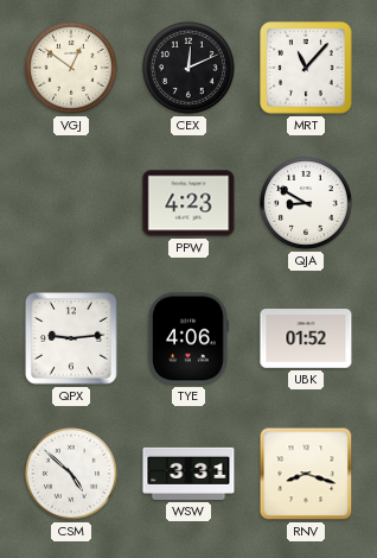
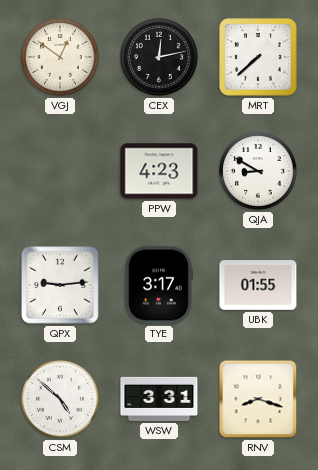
CEX: 12:11 -> 12:13 (160, 58)
MRT: 11:07 -> 7:38 (258, 57)
TYE: 4:06 -> 3:17 (159, 285)
UBK: 01:52 -> 01:55 (258, 285)
